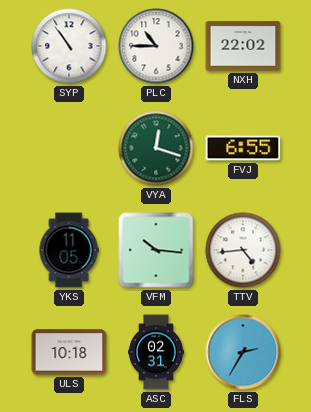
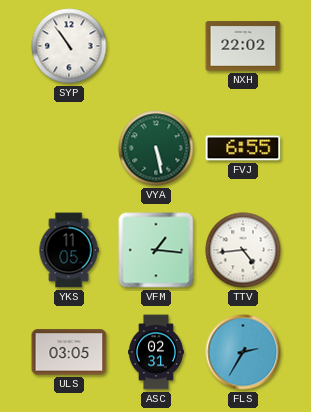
PLC: 10:45 -> none (156, 46)
VYA: 12:18 -> 5:28 (156, 148)
VFM: 10:16 -> 1:16 (156, 250)
ULS: 10:18 -> 03:05 (69, 352)
